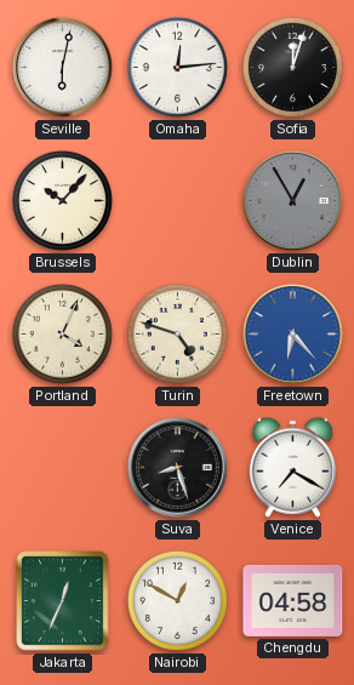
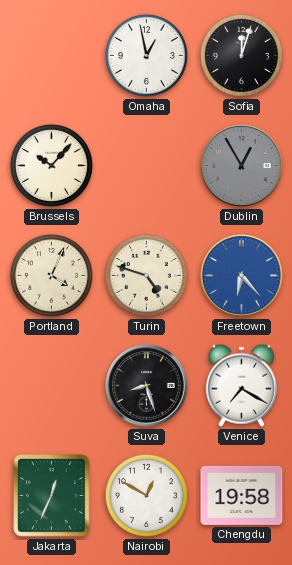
Seville: 6:02 -> none (63, 68)
Omaha: 12:14 -> 12:58 (146, 55)
Chengdu: 04:58 -> 19:58 (242, 495)
